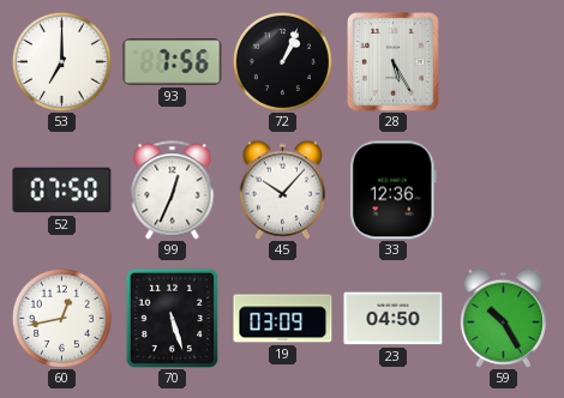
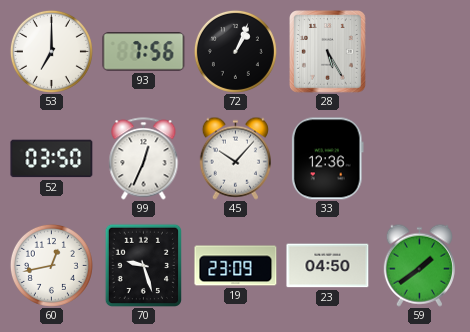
52: 07:50 -> 03:50 (52, 159)
70: 5:27 -> 9:27 (143, 265)
19: 03:09 -> 23:09 (236, 266)
59: 10:25 -> 1:39 (419, 265)
